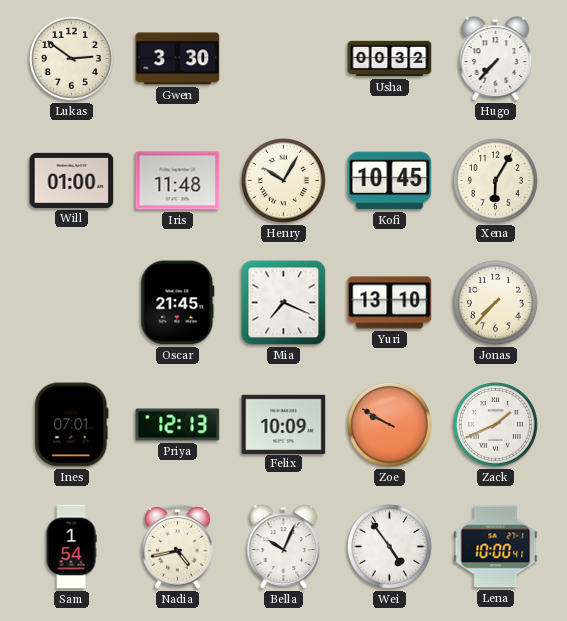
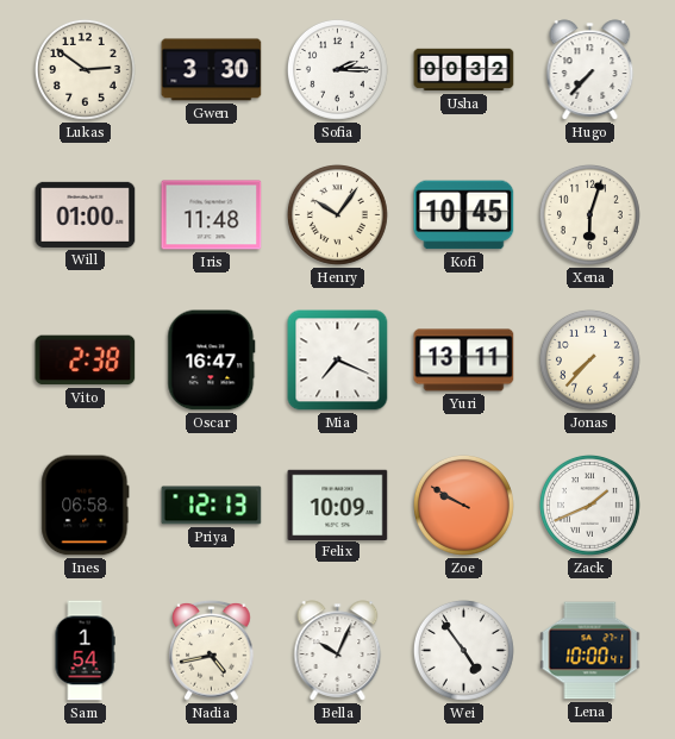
Sofia: none -> 2:15 (337, 69)
Henry: 10:05 -> 10:06 (337, 214)
Xena: 6:05 -> 6:03 (589, 214)
Vito: none -> 2:38 (86, 361)
Oscar: 21:45 -> 16:47 (212, 361)
Yuri: 13:10 -> 13:11 (464, 361)
Ines: 07:01 -> 06:58 (86, 506)
